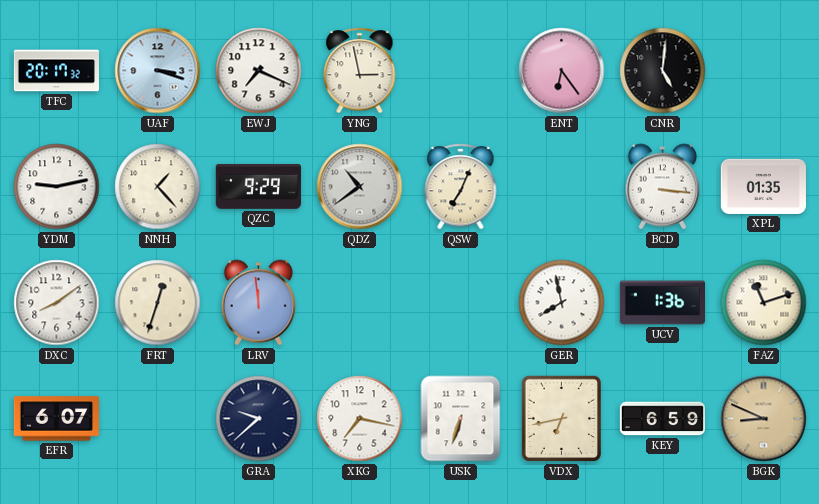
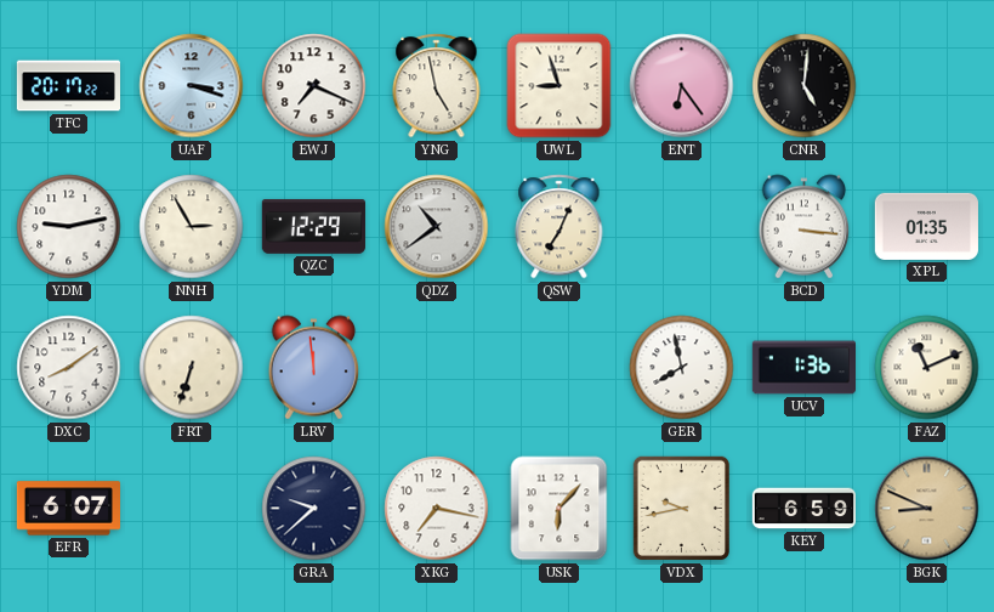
TFC: 20:17:32 -> 20:17:22 (68, 86)
YNG: 2:58 -> 4:58 (437, 86)
UWL: none -> 8:57 (560, 86)
NNH: 1:23 -> 2:55 (192, 227)
QZC: 9:29 -> 12:29 (313, 227)
FRT: 12:33 -> 6:33 (192, 368)
FAZ: 11:12 -> 11:11 (927, 368)
USK: 6:33 -> 6:07 (560, 509)
VDX: 6:43 -> 9:43 (681, 509)
